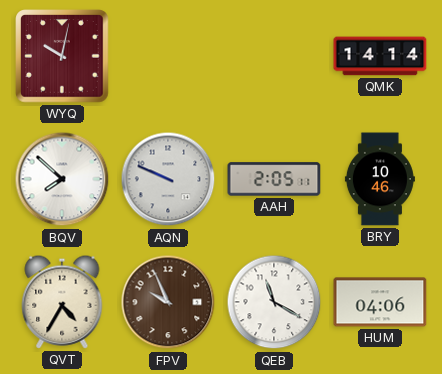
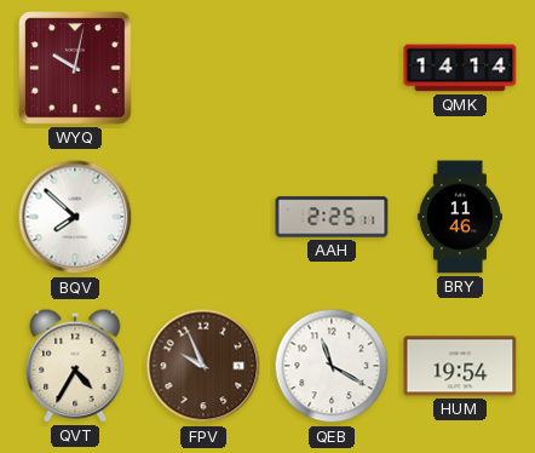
AQN: 9:49 -> none (168, 179)
AAH: 2:05 -> 2:25 (332, 217)
BRY: 10:46 -> 11:46 (460, 217)
HUM: 04:06 -> 19:54 (460, 366)
